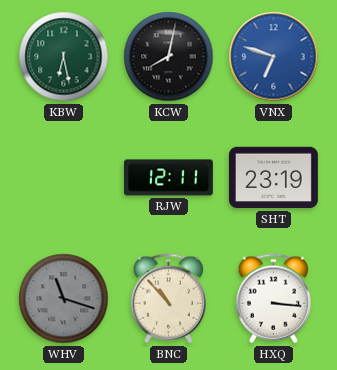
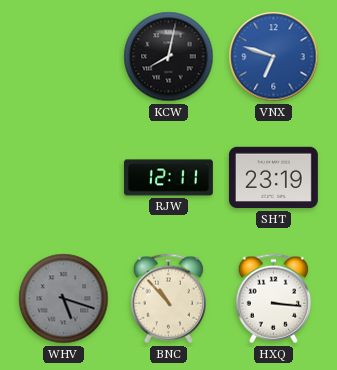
KBW: 6:28 -> none (64, 57)
WHV: 11:18 -> 5:18 (64, 299)
